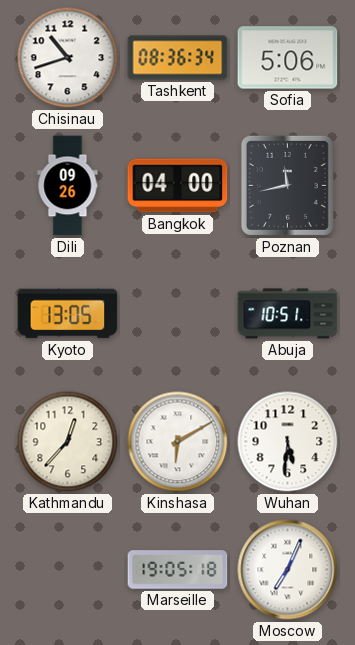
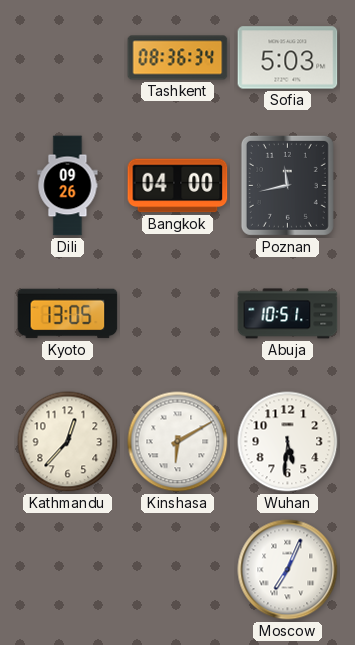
Chisinau: 10:42 -> none (68, 58)
Sofia: 5:06 -> 5:03 (288, 58)
Marseille: 19:05 -> none (178, 570)
